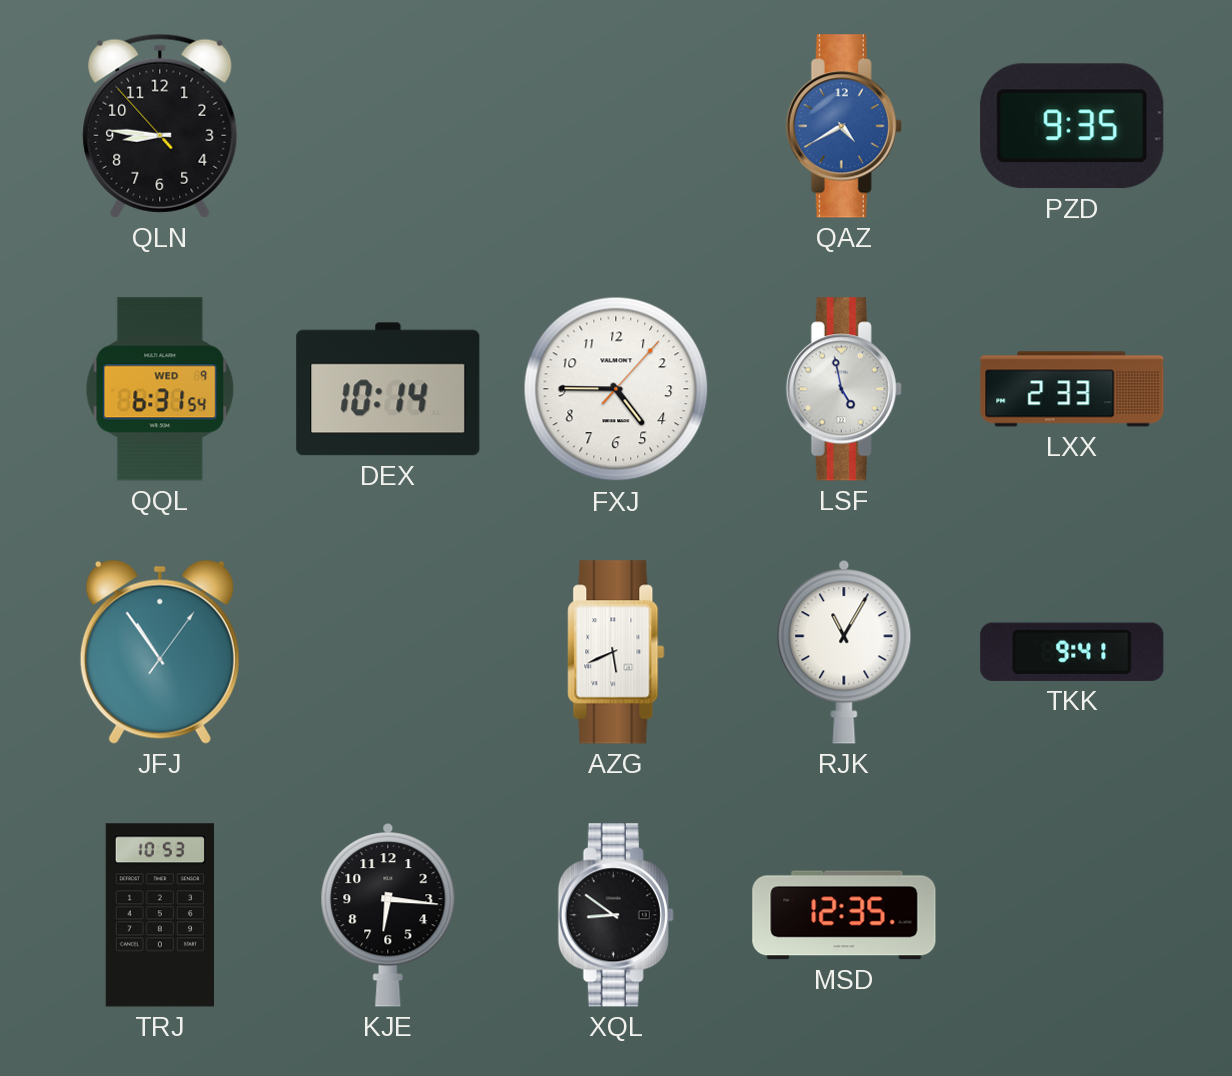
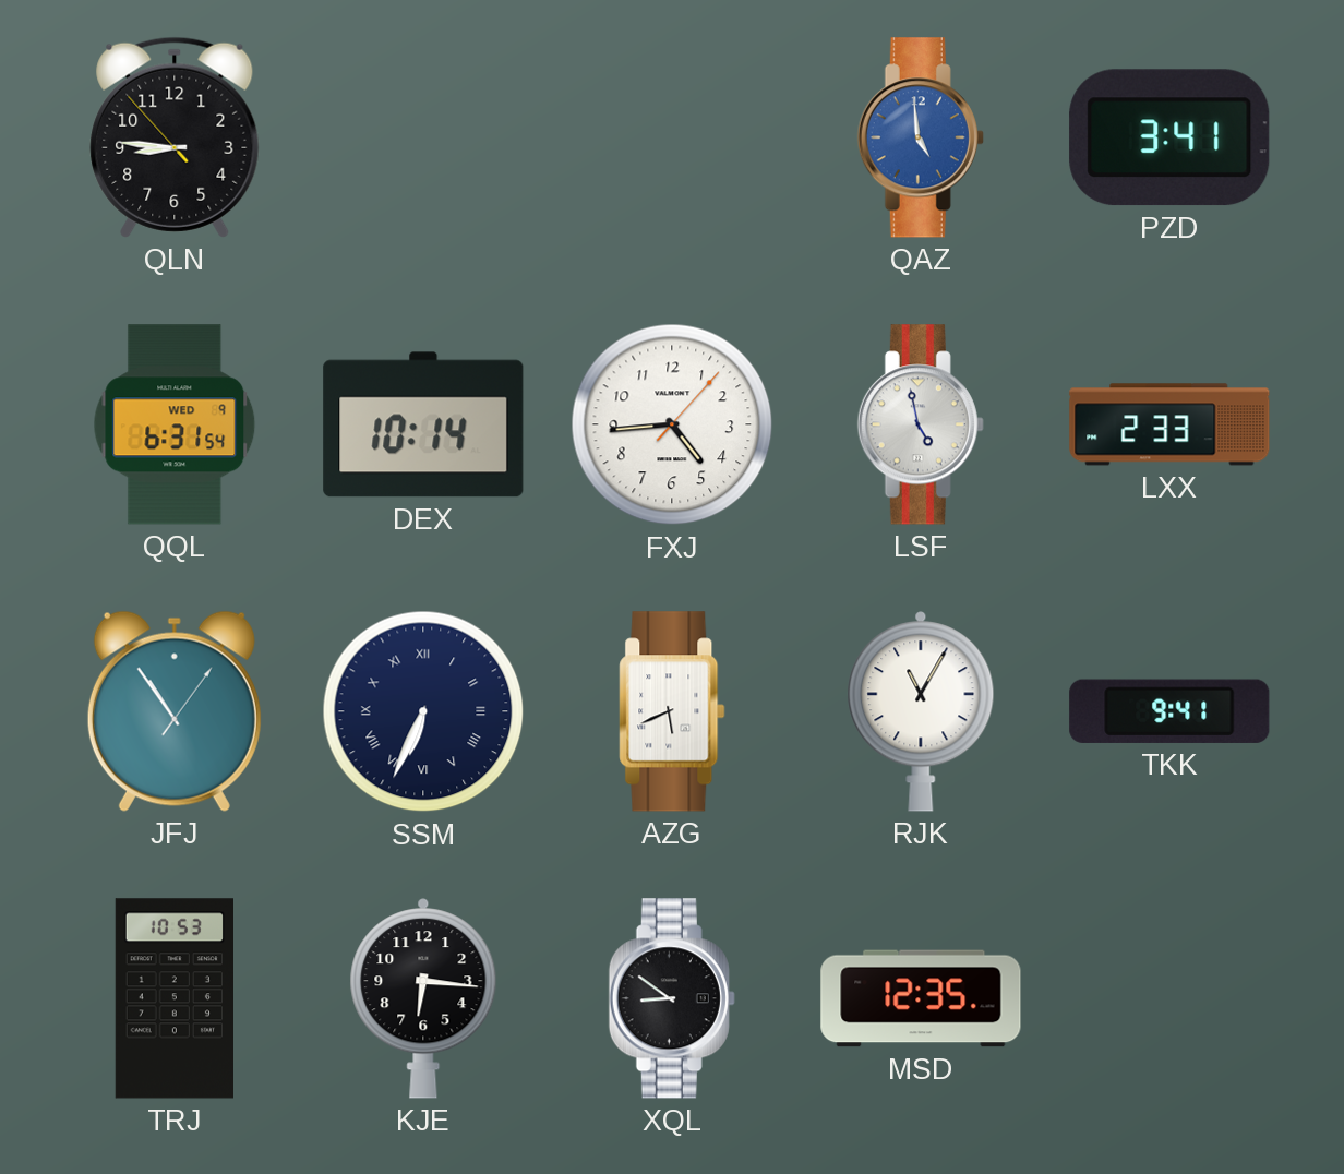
QAZ: 4:40 -> 4:59 (921, 137)
PZD: 9:35 -> 3:41 (1169, 137)
FXJ: 4:45 -> 4:44 (672, 424)
SSM: none -> 6:34 (423, 711)
